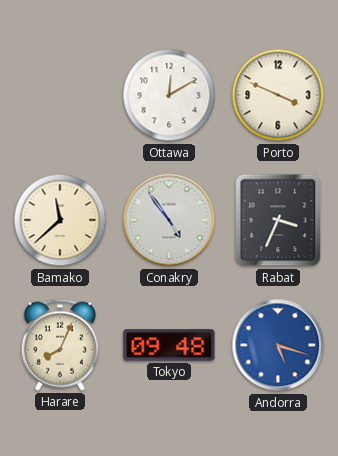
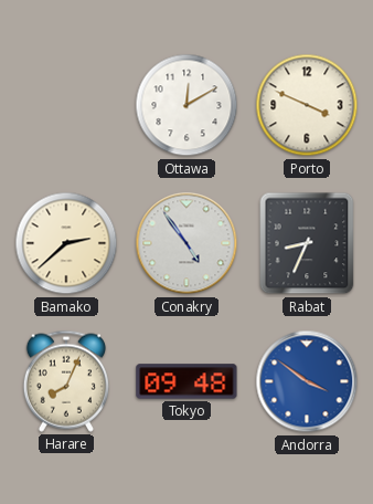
Bamako: 11:38 -> 2:38 (66, 243)
Rabat: 3:34 -> 8:34 (307, 243)
Andorra: 5:18 -> 3:51 (307, 381)
